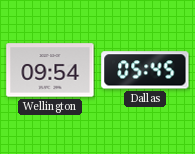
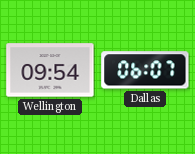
Dallas: 05:45 -> 06:07 (145, 70)
